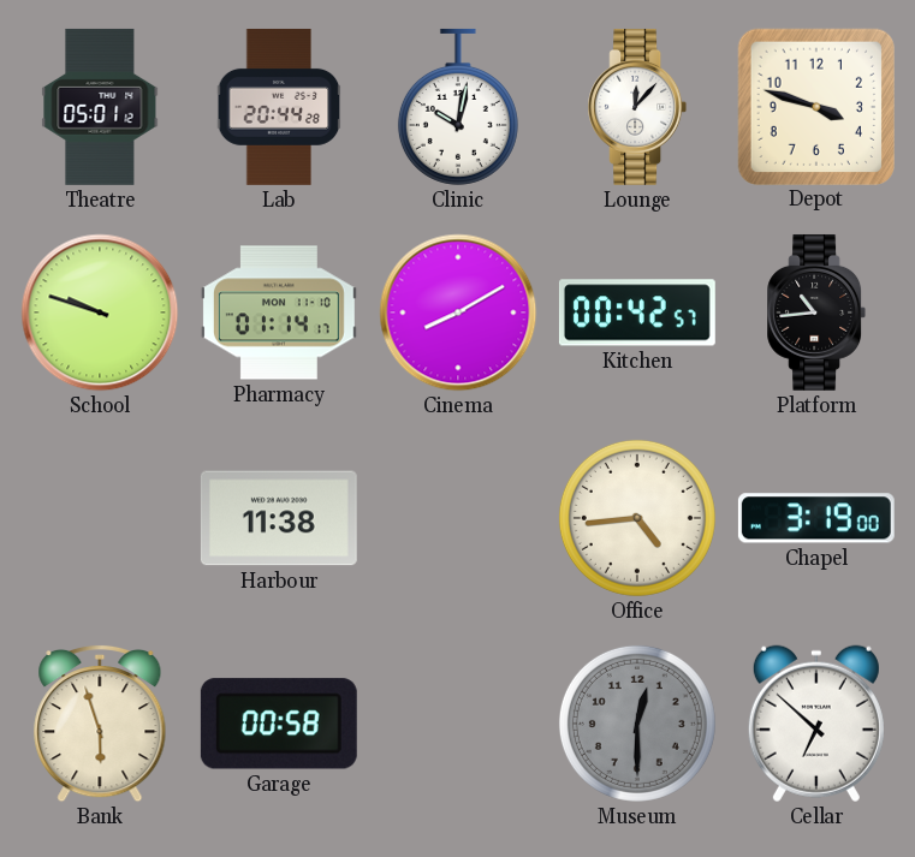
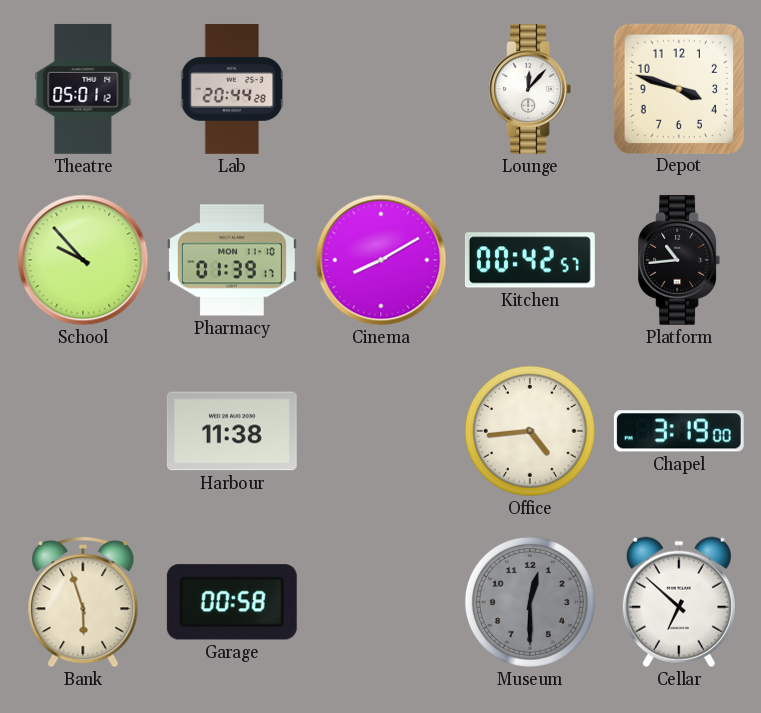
Clinic: 10:02 -> none (458, 107)
School: 9:48 -> 9:53 (83, 260)
Pharmacy: 01:14 -> 01:39 (232, 260)
